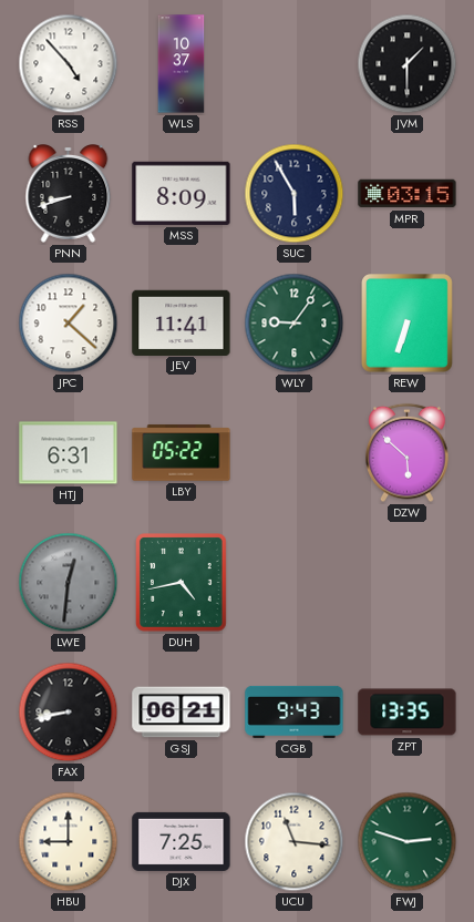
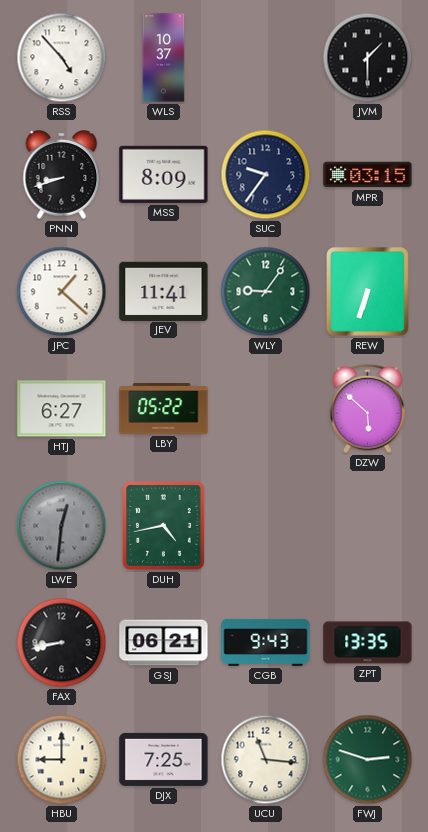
SUC: 5:55 -> 9:36 (266, 175)
HTJ: 6:31 -> 6:27 (62, 409)
